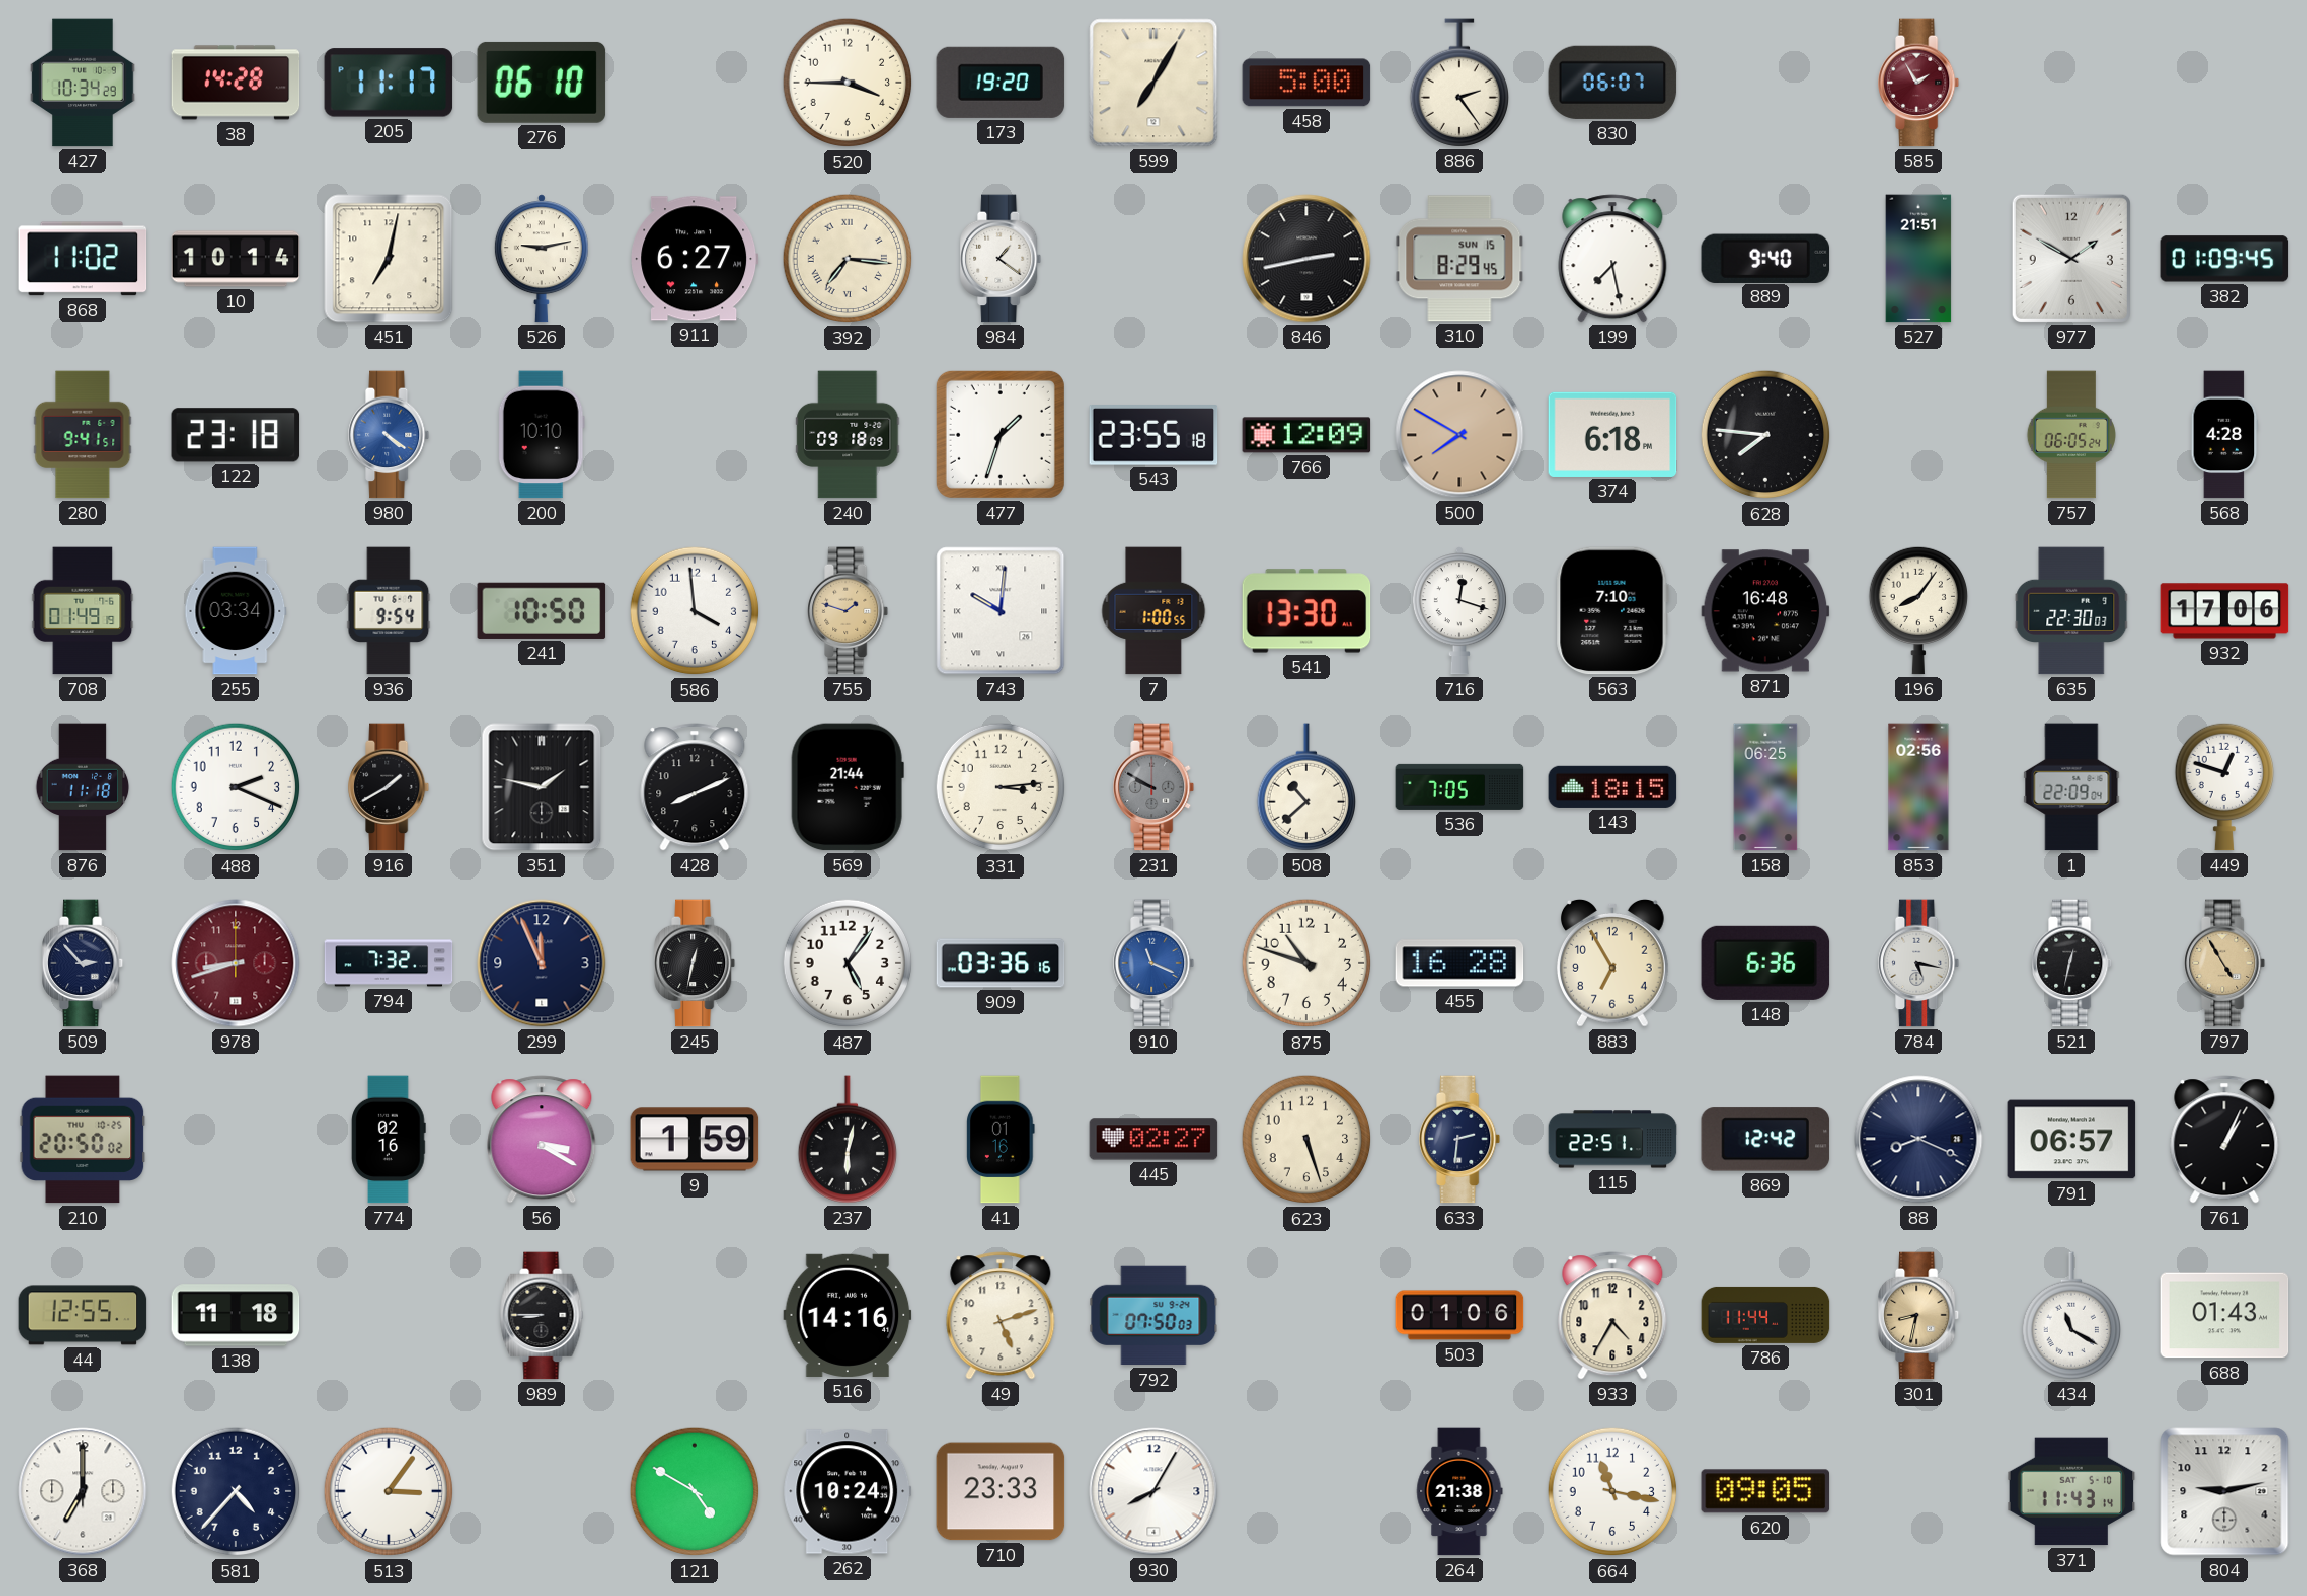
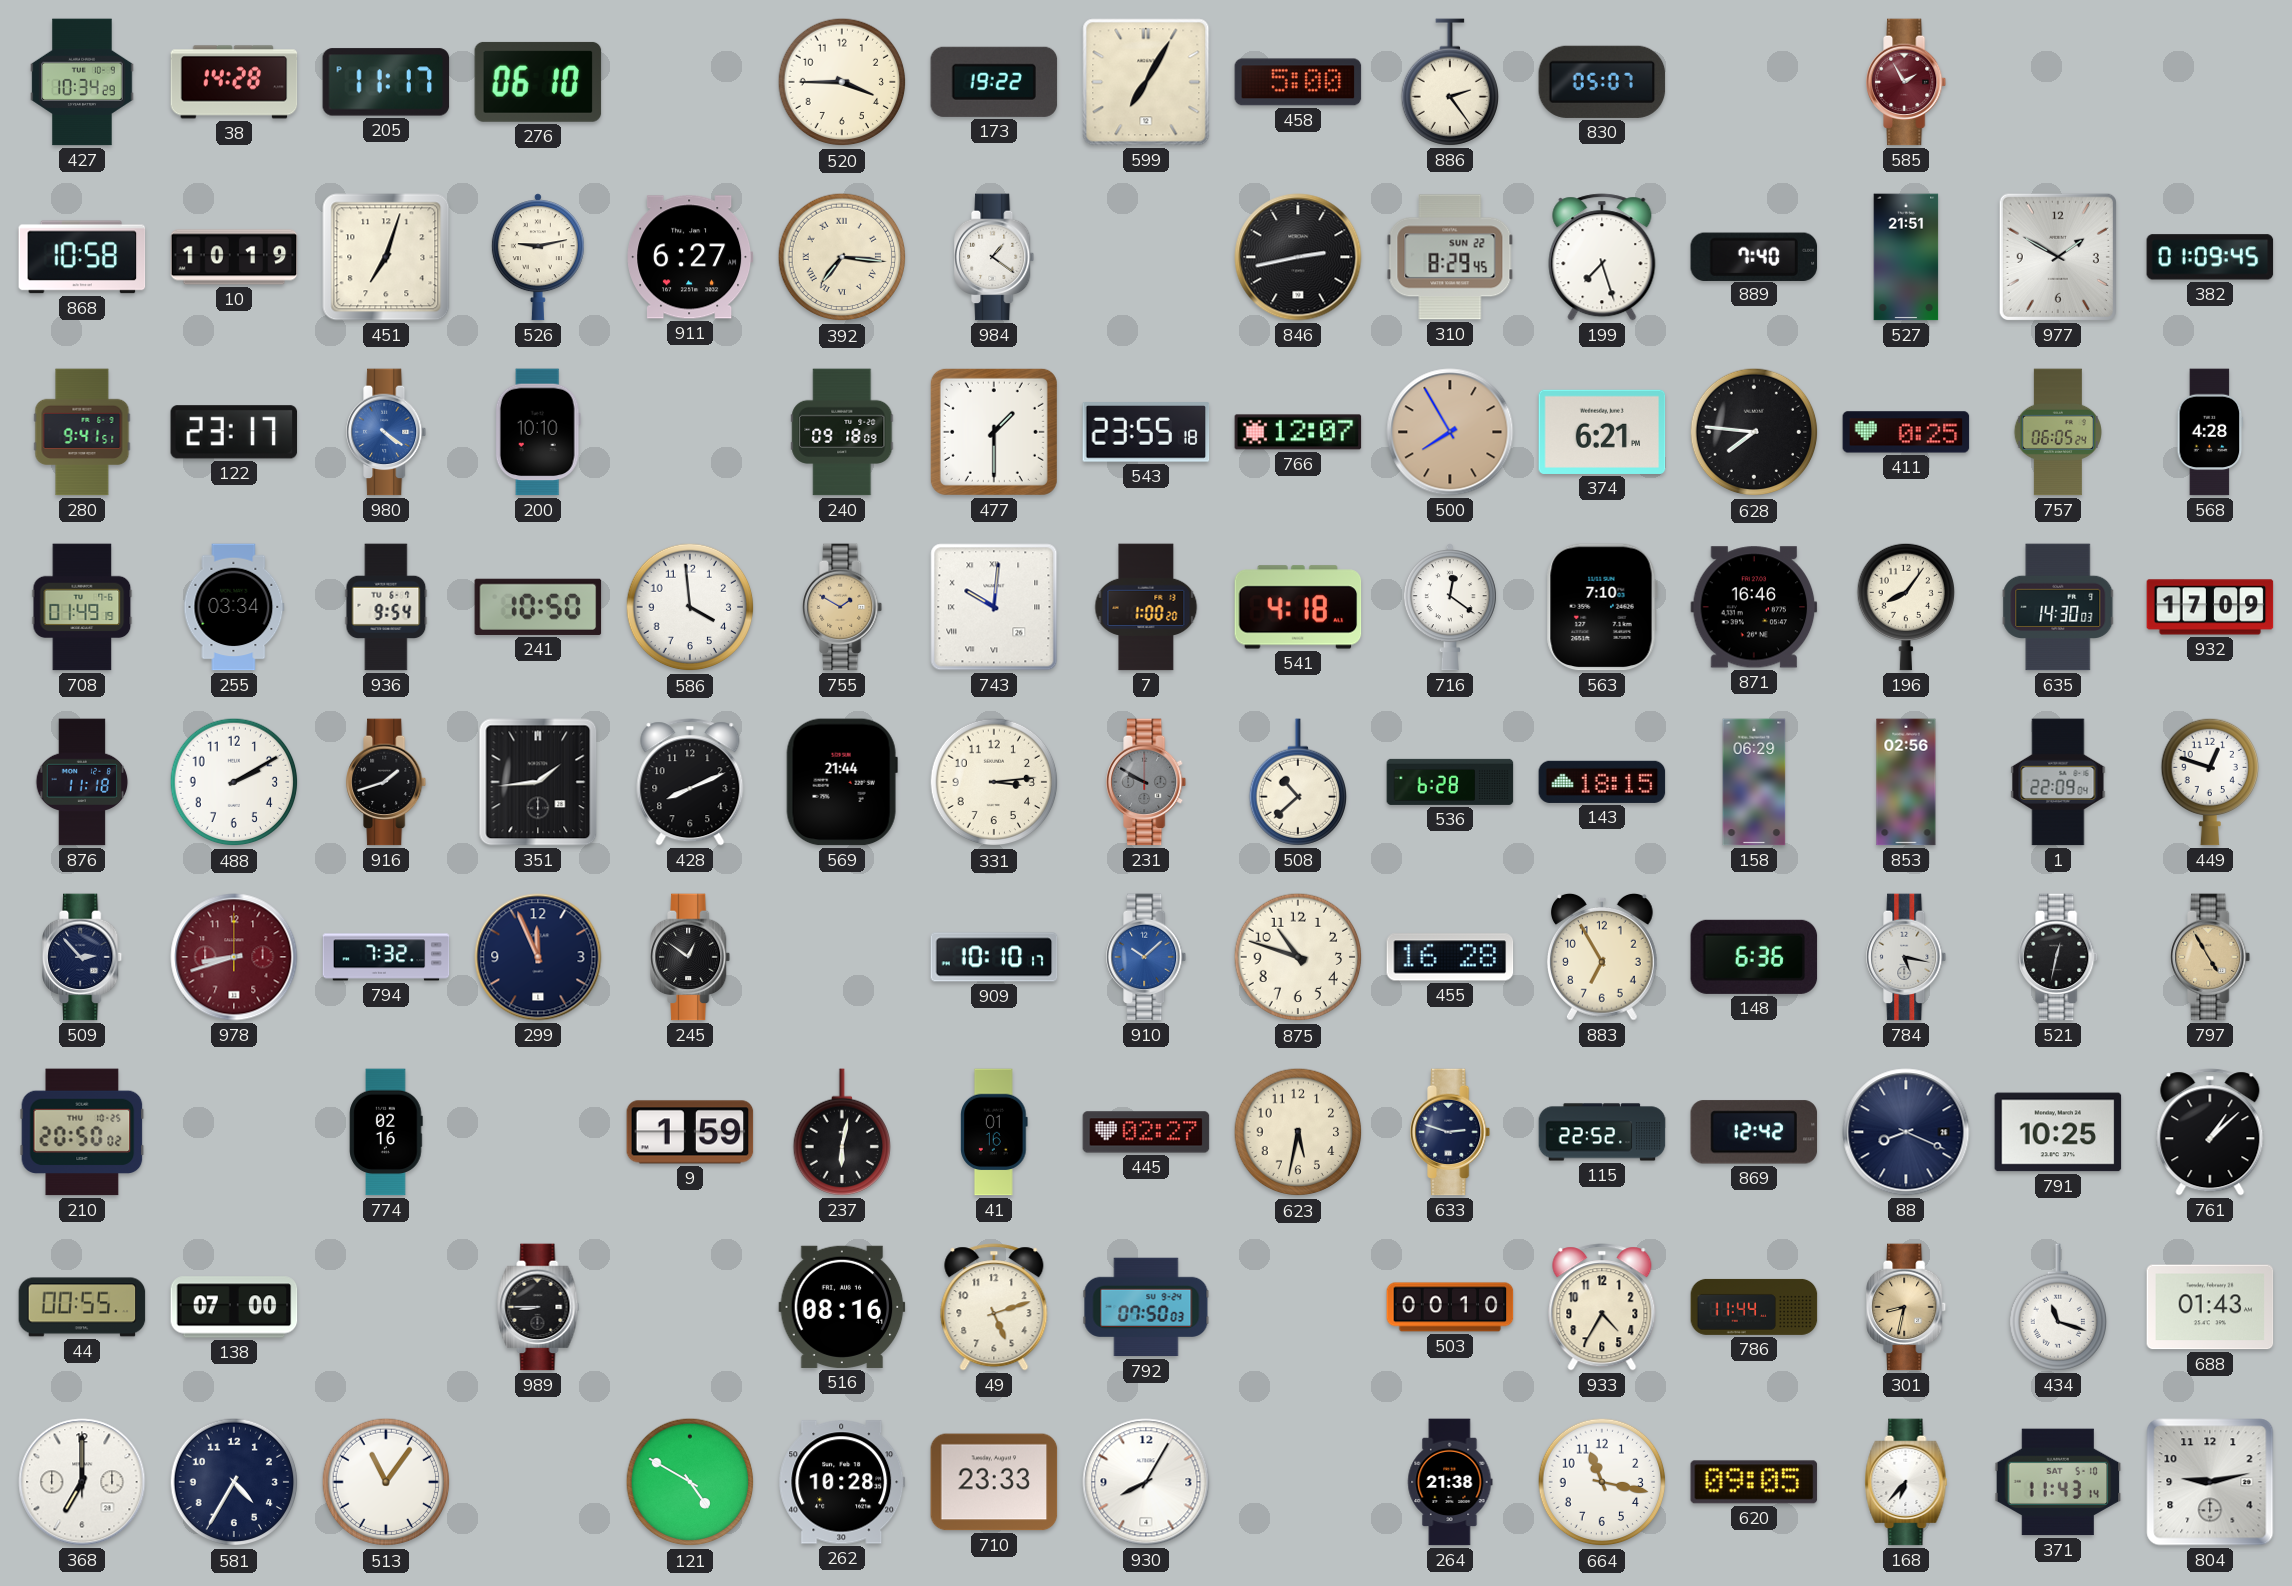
173: 19:20 -> 19:22 (994, 82)
830: 06:07 -> 05:07 (1602, 82)
868: 11:02 -> 10:58 (82, 257)
10: 10:14 -> 10:19 (234, 257)
451: 7:02 -> 7:03 (386, 257)
310 date: SUN 15 -> SUN 22 (1450, 257)
199: 7:28 -> 7:27 (1602, 257)
889: 9:40 -> 7:40 (1754, 256)
122: 23:18 -> 23:17 (234, 432)
477: 1:33 -> 1:30 (994, 432)
766: 12:09 -> 12:07 (1298, 432)
500: 7:50 -> 7:55 (1450, 432)
374: 6:18 -> 6:21 (1602, 432)
411: none -> 0:25 (1906, 432)
755: 1:48 -> 1:50 (843, 607)
7: 1:00:55 -> 1:00:20 (1146, 607)
541: 13:30 -> 4:18 (1298, 607)
716: 12:18 -> 12:21 (1450, 607)
871: 16:48 -> 16:46 (1754, 607)
635: 22:30 -> 14:30 (2058, 607)
932: 17:06 -> 17:09 (2210, 607)
488: 2:19 -> 2:10 (234, 782)
916: 1:40 -> 1:42 (387, 782)
351: 1:47 -> 1:44 (538, 782)
536: 7:05 -> 6:28 (1450, 782)
158: 06:25 -> 06:29 (1754, 782)
245: 12:32 -> 12:51 (691, 957)
487: 5:06 -> none (848, 963)
909: 03:36 -> 10:10 (994, 957)
910: 11:19 -> 10:08 (1147, 957)
56: 3:20 -> none (542, 1139)
623: 5:27 -> 5:32 (1298, 1132)
633: 2:31 -> 2:48 (1451, 1132)
115: 22:51 -> 22:52 (1602, 1132)
791: 06:57 -> 10:25 (2058, 1132)
761: 1:04 -> 1:08 (2210, 1132)
44: 12:55 -> 00:55 (82, 1307)
138: 11:18 -> 07:00 (234, 1307)
516: 14:16 -> 08:16 (842, 1307)
503: 01:06 -> 00:10 (1450, 1307)
434: 11:20 -> 11:18 (2057, 1307)
581: 4:37 -> 4:35 (234, 1482)
513: 3:06 -> 11:06 (386, 1482)
262: 10:24 -> 10:28 (842, 1482)
168: none -> 6:37 (1906, 1482)
